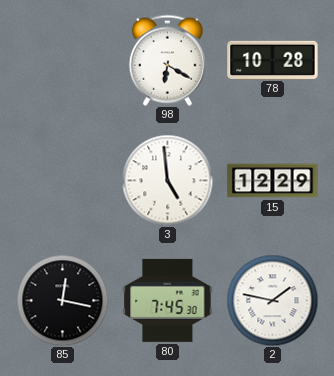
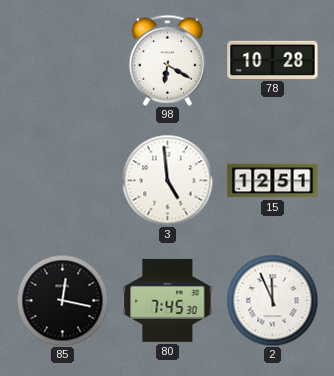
15: 12:29 -> 12:51 (273, 181)
2: 1:47 -> 11:56 (272, 300)
